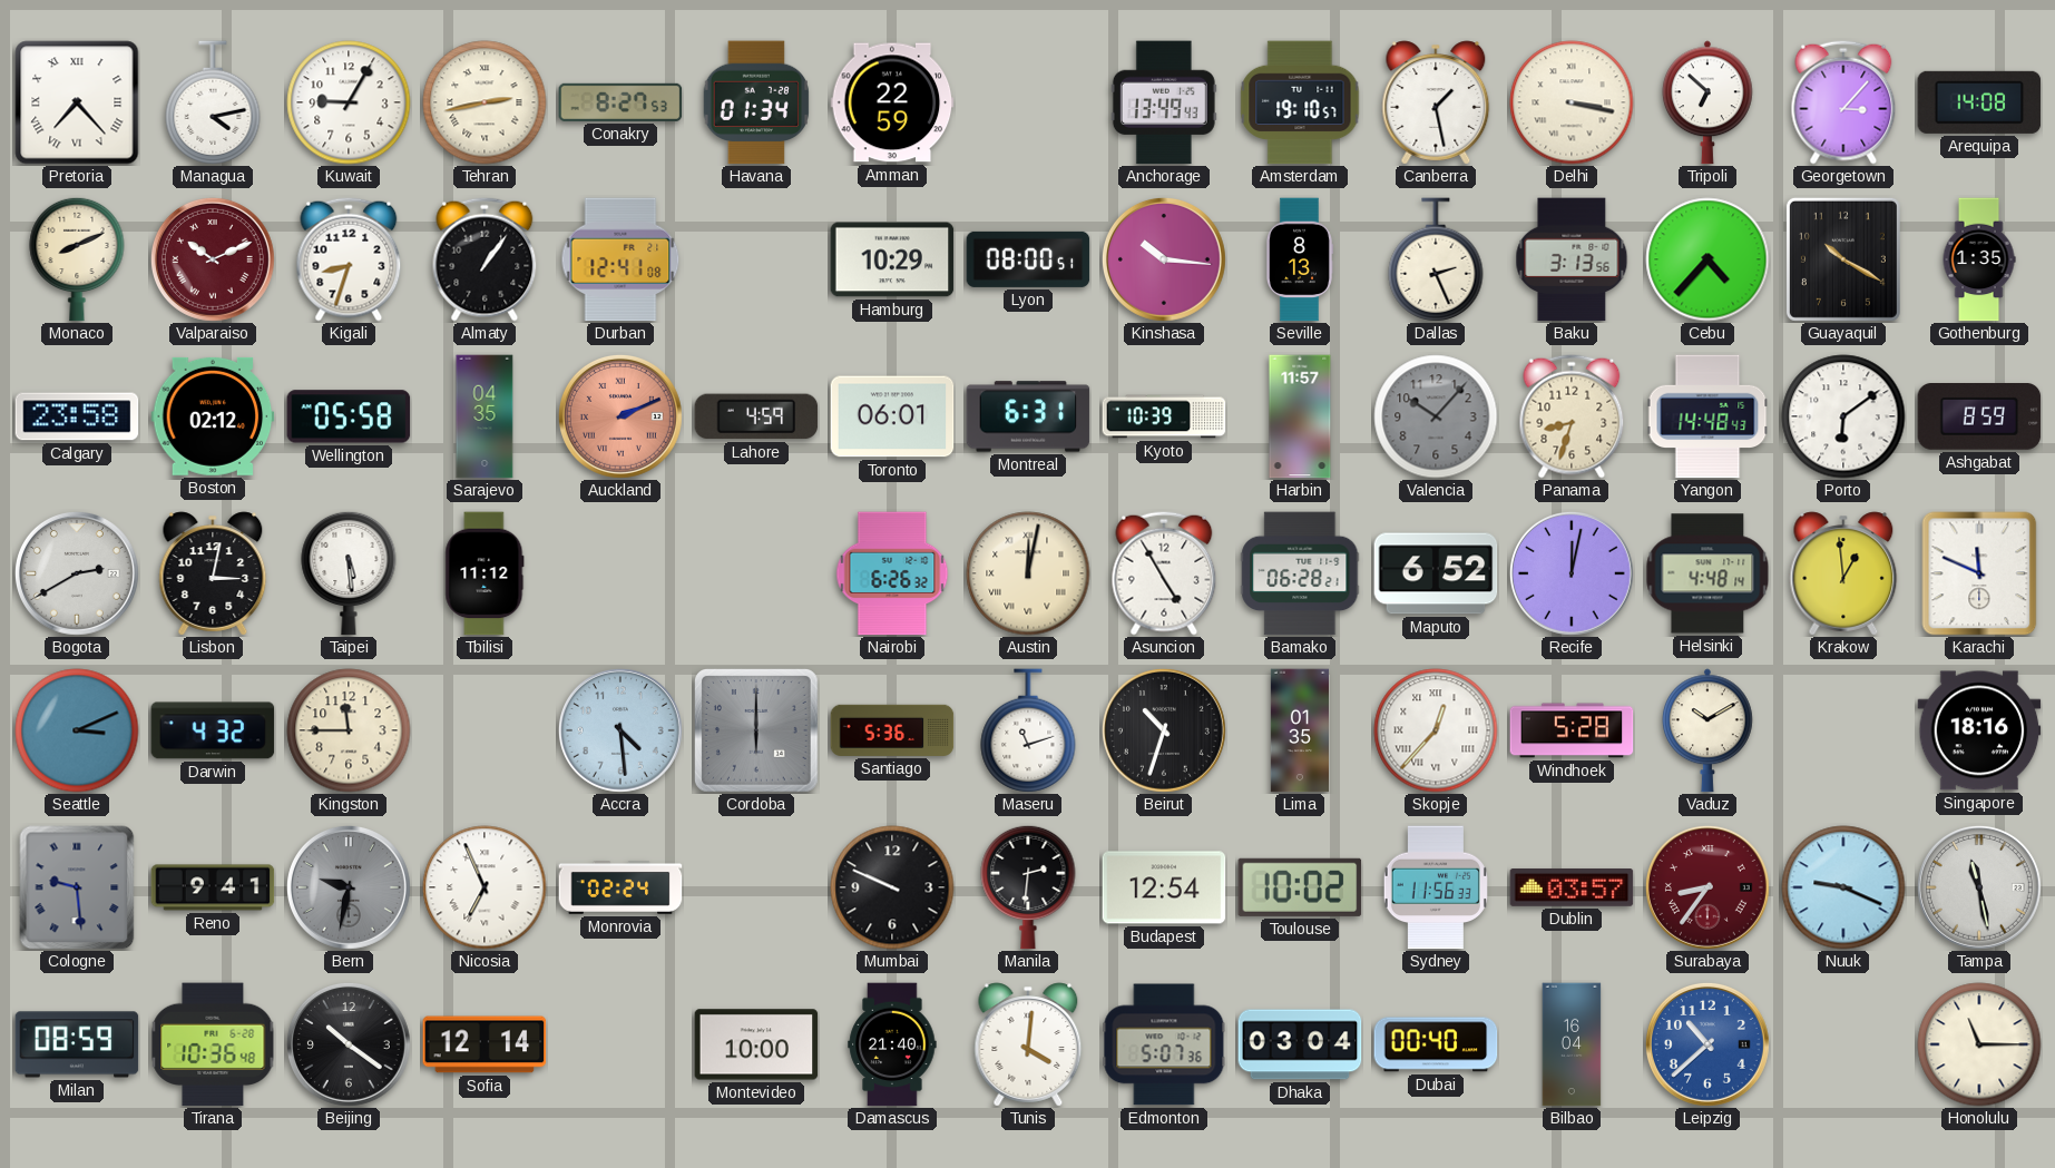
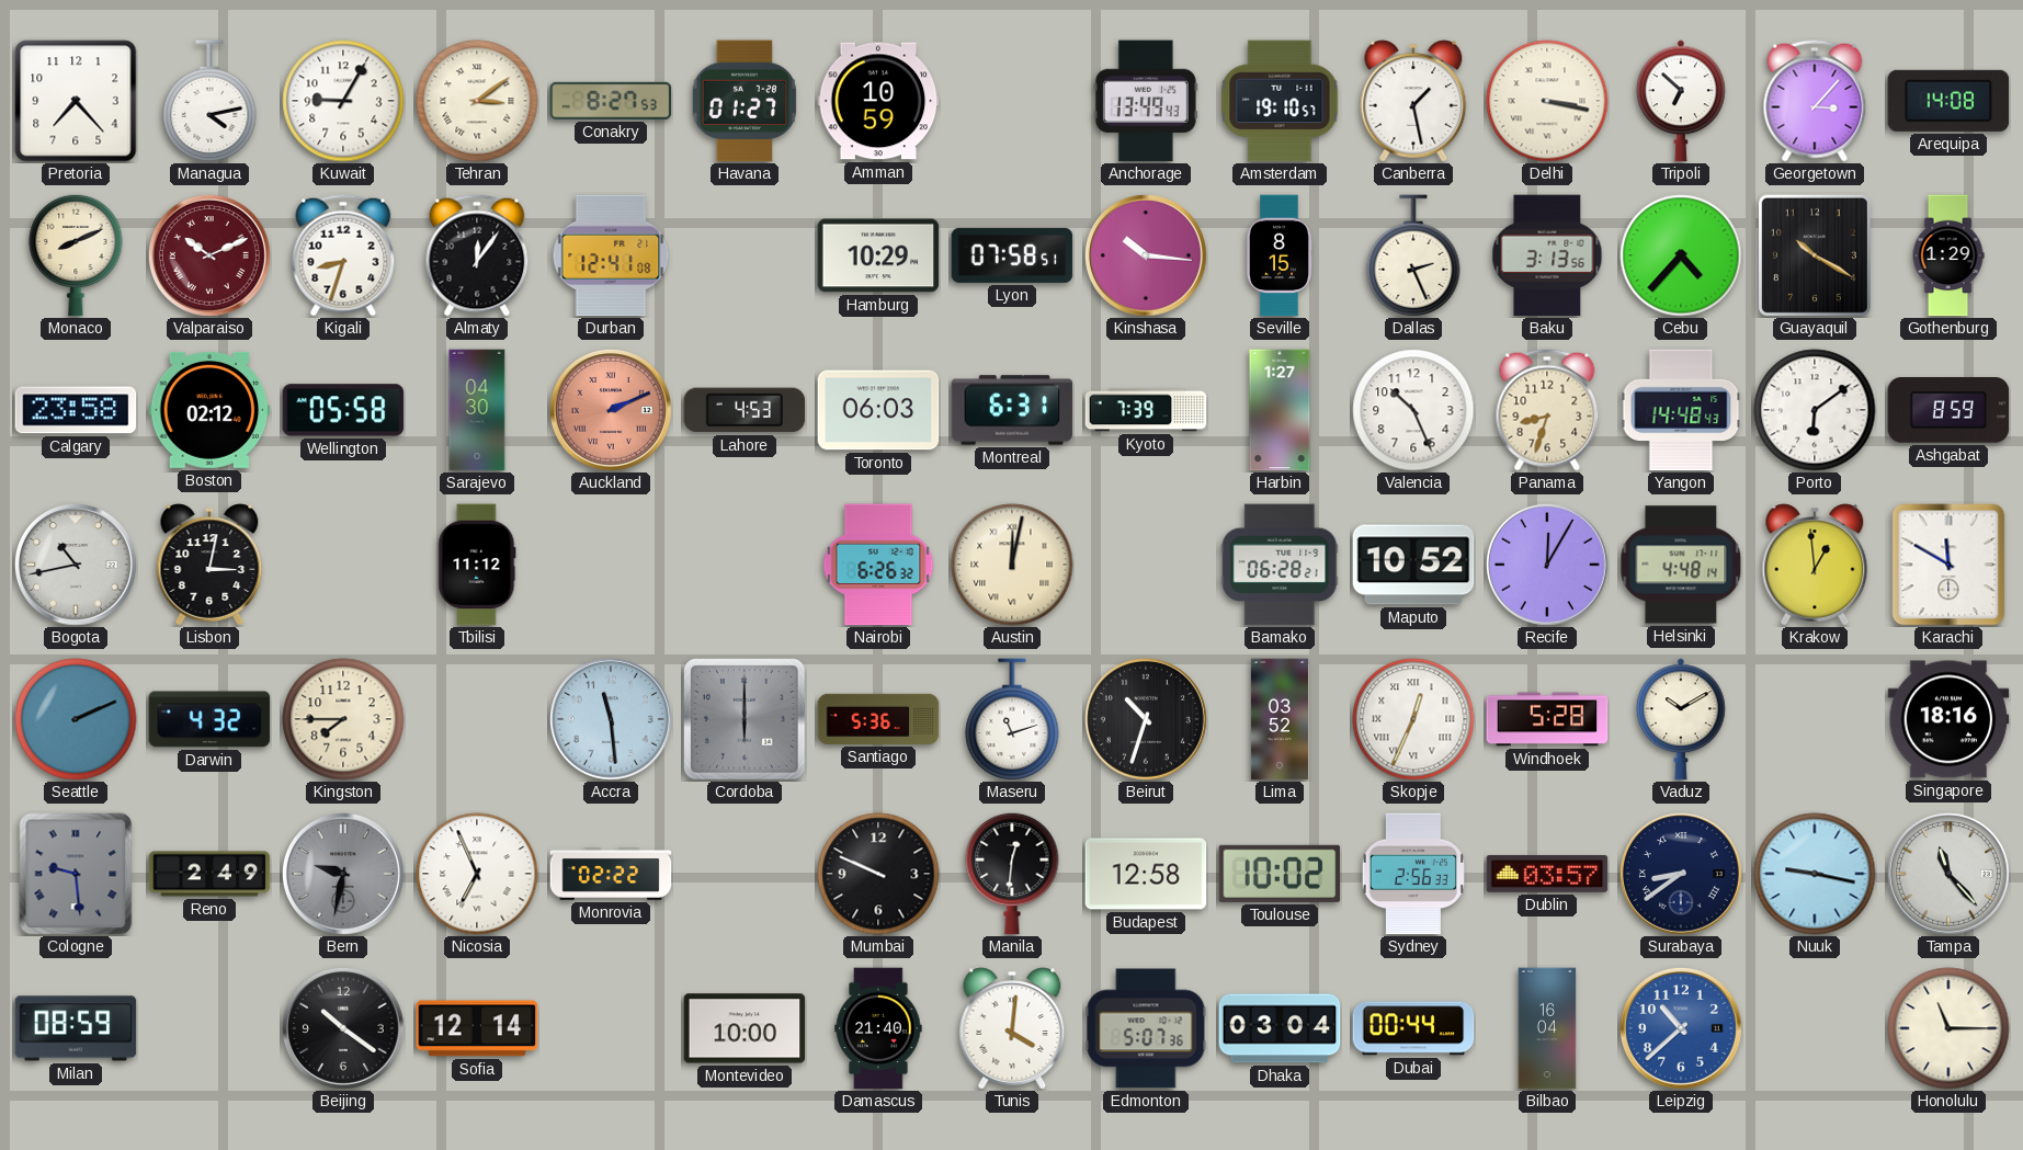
Pretoria numerals: Roman -> Arabic (76, 101)
Tehran: 2:43 -> 3:09 (477, 101)
Havana: 01:34 -> 01:27 (743, 101)
Amman: 22:59 -> 10:59 (878, 101)
Almaty: 1:06 -> 12:06 (477, 255)
Lyon: 08:00 -> 07:58 (1012, 255)
Seville: 8:13 -> 8:15 (1278, 255)
Gothenburg: 1:35 -> 1:29 (1948, 255)
Sarajevo: 04:35 -> 04:30 (477, 410)
Lahore: 4:59 -> 4:53 (745, 410)
Toronto: 06:01 -> 06:03 (878, 410)
Kyoto: 10:39 -> 7:39 (1146, 410)
Harbin: 11:57 -> 1:27 (1280, 410)
Valencia: 10:07 -> 10:26 (1413, 410)
Valencia dial: grey -> white (1413, 410)
Bogota: 2:40 -> 10:43 (76, 565)
Taipei: 5:29 -> none (349, 573)
Asuncion: 4:55 -> none (1164, 573)
Maputo: 6:52 -> 10:52 (1413, 565)
Recife: 12:02 -> 12:05 (1547, 565)
Karachi: 11:49 -> 11:50 (1948, 565)
Seattle: 3:11 -> 2:11 (76, 719)
Kingston: 11:45 -> 7:45 (343, 719)
Accra: 4:29 -> 11:29 (611, 719)
Lima: 01:35 -> 03:52 (1280, 719)
Skopje: 12:37 -> 12:34 (1413, 719)
Reno: 9:41 -> 2:49 (209, 874)
Monrovia: 02:24 -> 02:22 (611, 875)
Manila: 2:31 -> 12:31 (1012, 874)
Budapest: 12:54 -> 12:58 (1146, 874)
Sydney: 11:56 -> 2:56 (1413, 874)
Surabaya: 8:36 -> 8:39 (1681, 874)
Surabaya dial: burgundy -> navy (1681, 874)
Nuuk: 9:19 -> 9:17 (1815, 874)
Tampa: 11:28 -> 11:23 (1948, 874)
Tirana: 10:36 -> none (213, 1044)
Dubai: 00:40 -> 00:44 (1413, 1028)
